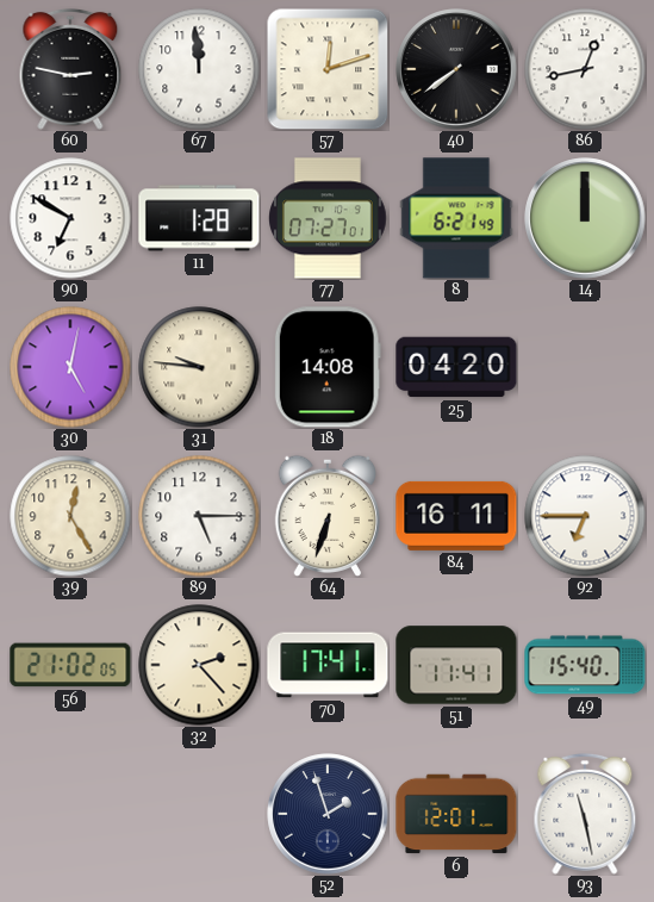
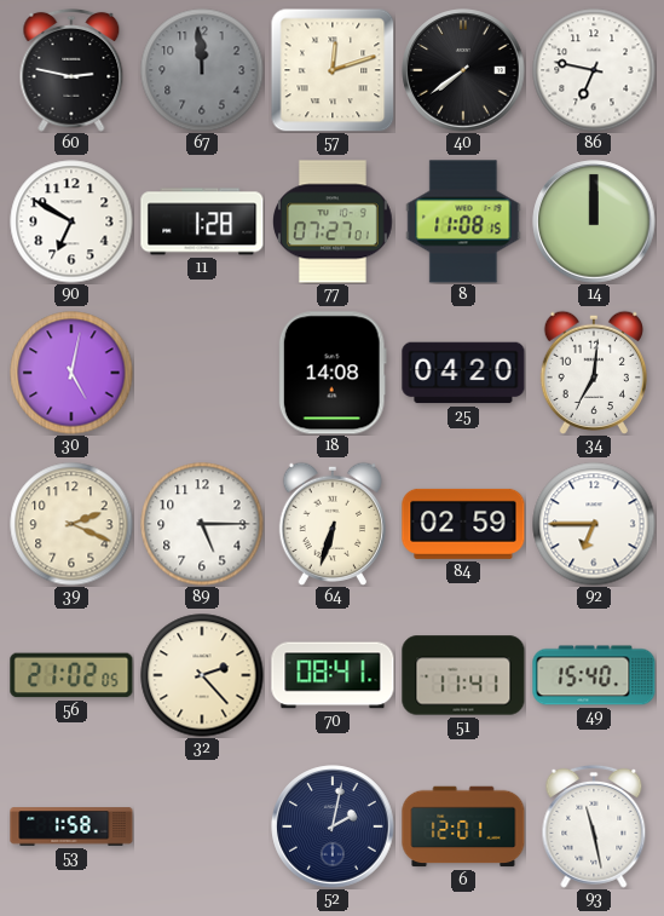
67 dial: white -> grey (202, 70)
86: 12:43 -> 6:47 (594, 70)
8: 6:21 -> 11:08 (463, 221)
31: 9:46 -> none (199, 367)
34: none -> 7:01 (593, 373)
39: 12:25 -> 2:19 (71, 524)
84: 16:11 -> 02:59 (463, 524)
70: 17:41 -> 08:41 (333, 675)
53: none -> 1:58 (71, 826)
52: 1:57 -> 2:02 (333, 826)
